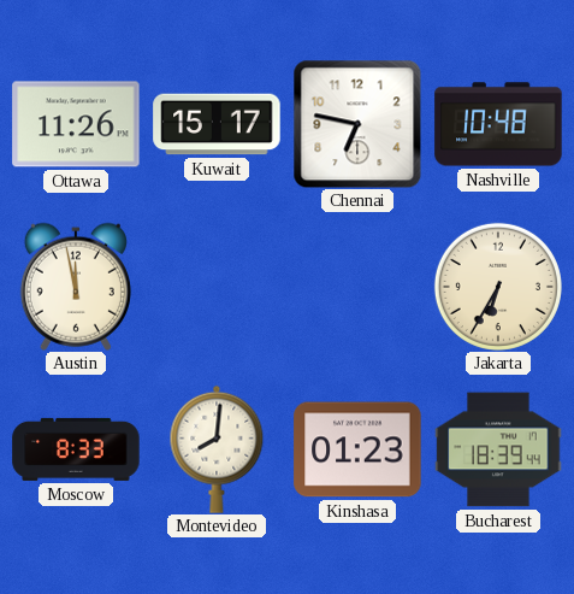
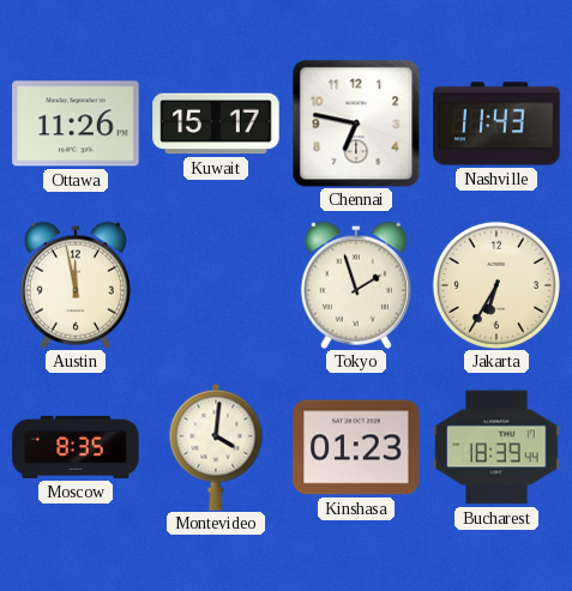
Nashville: 10:48 -> 11:43 (496, 123)
Tokyo: none -> 1:57 (356, 285)
Moscow: 8:33 -> 8:35 (76, 447)
Montevideo: 8:01 -> 4:01 (216, 447)
